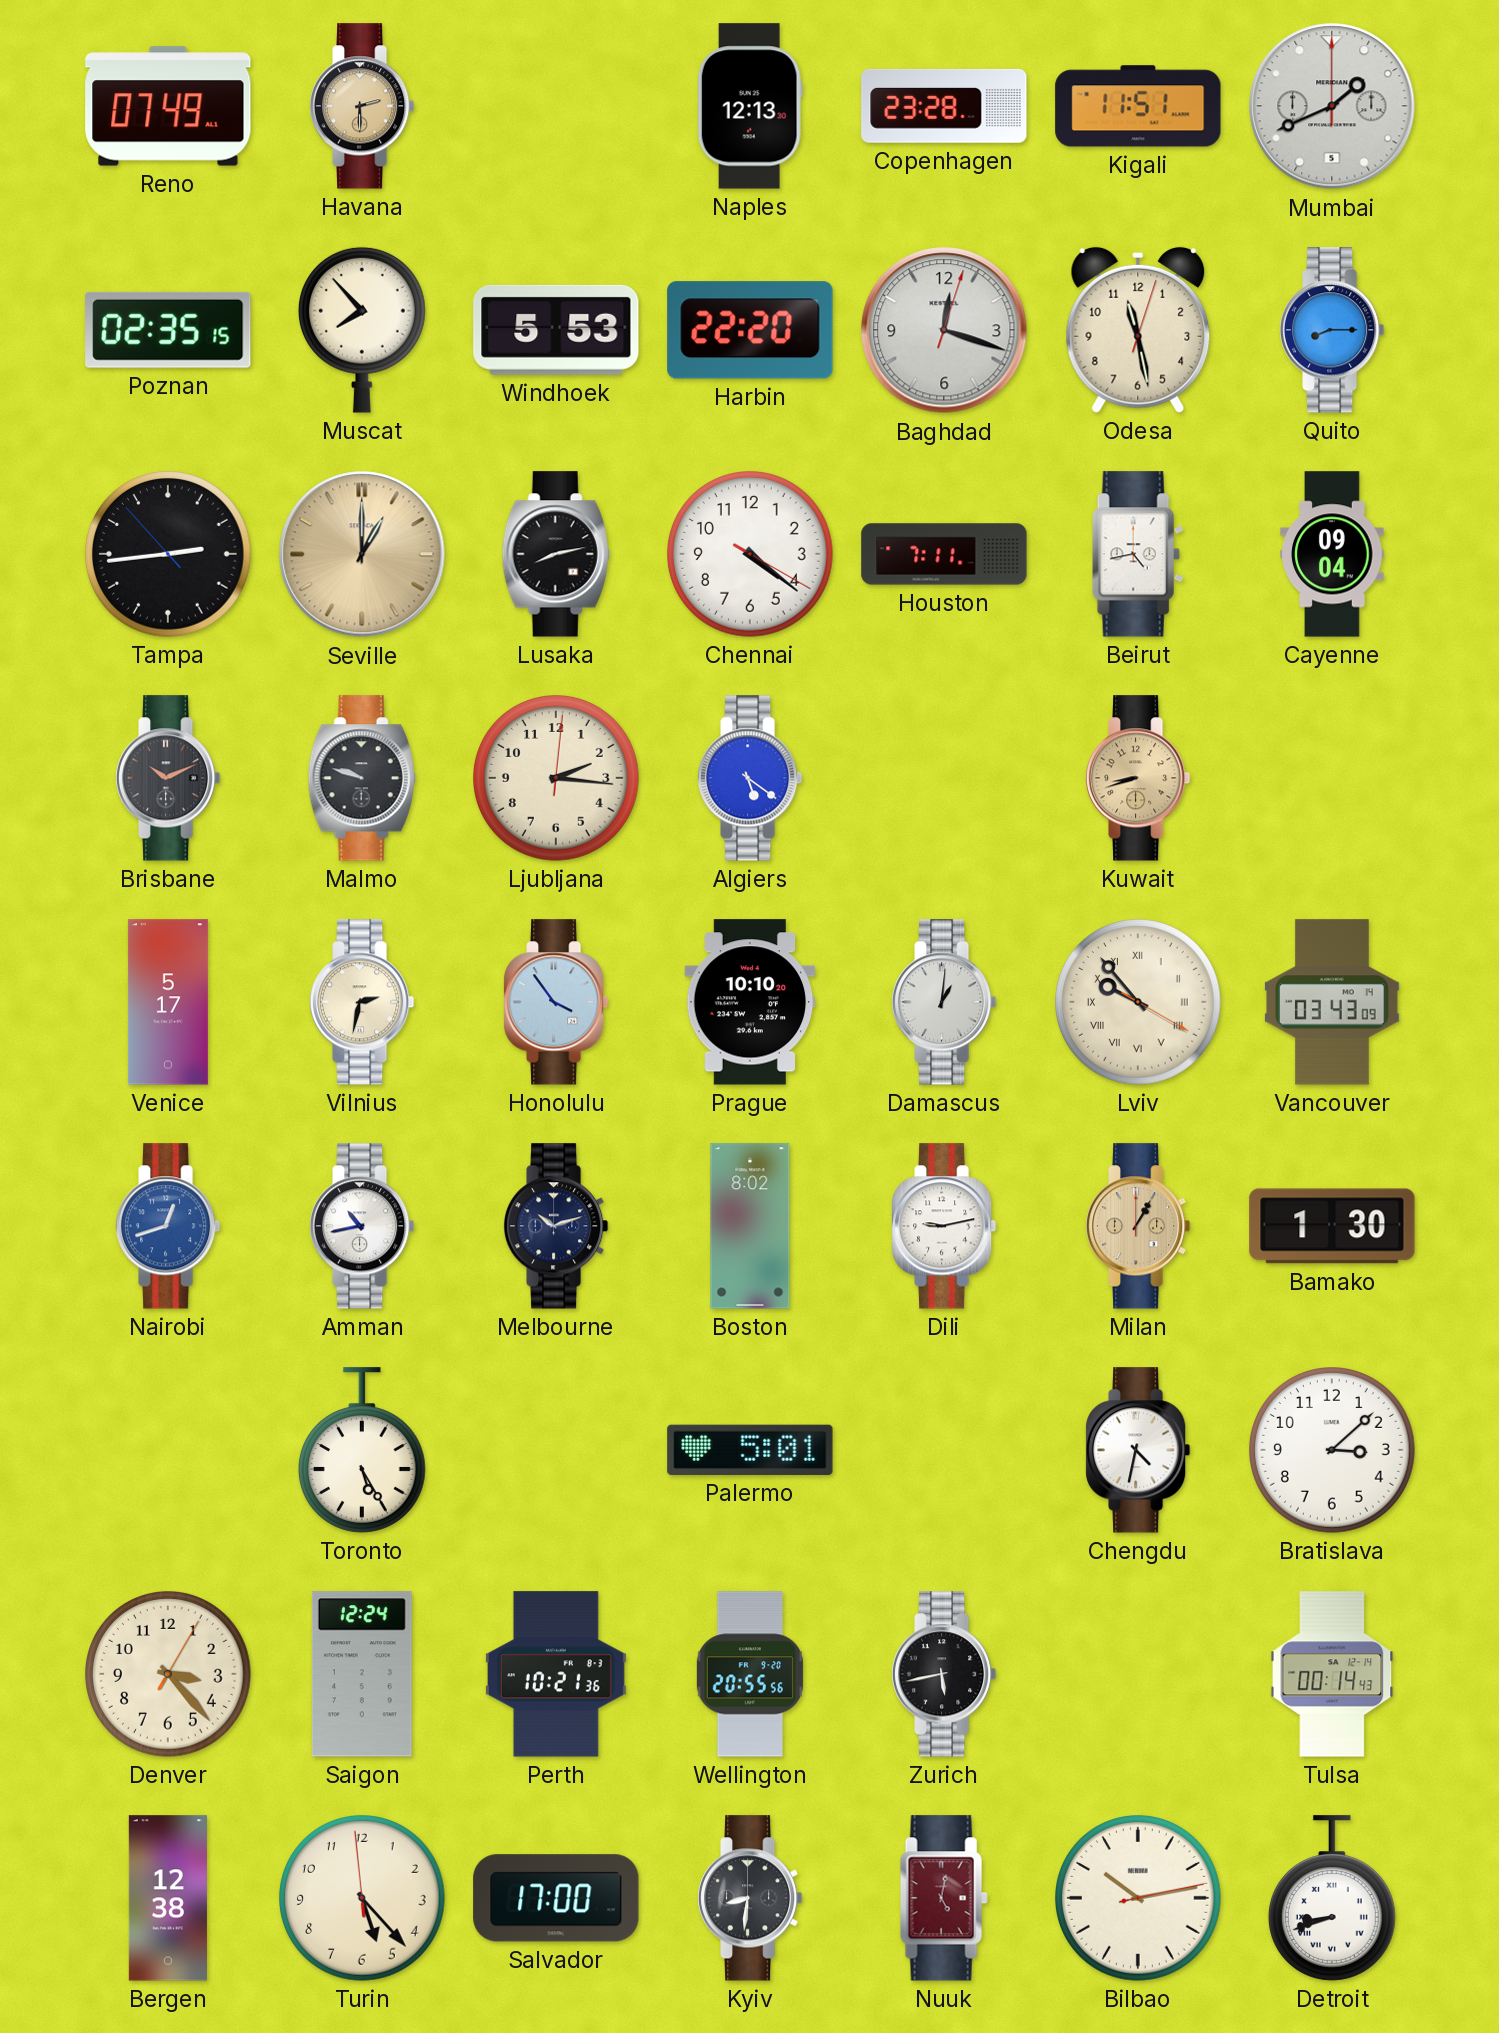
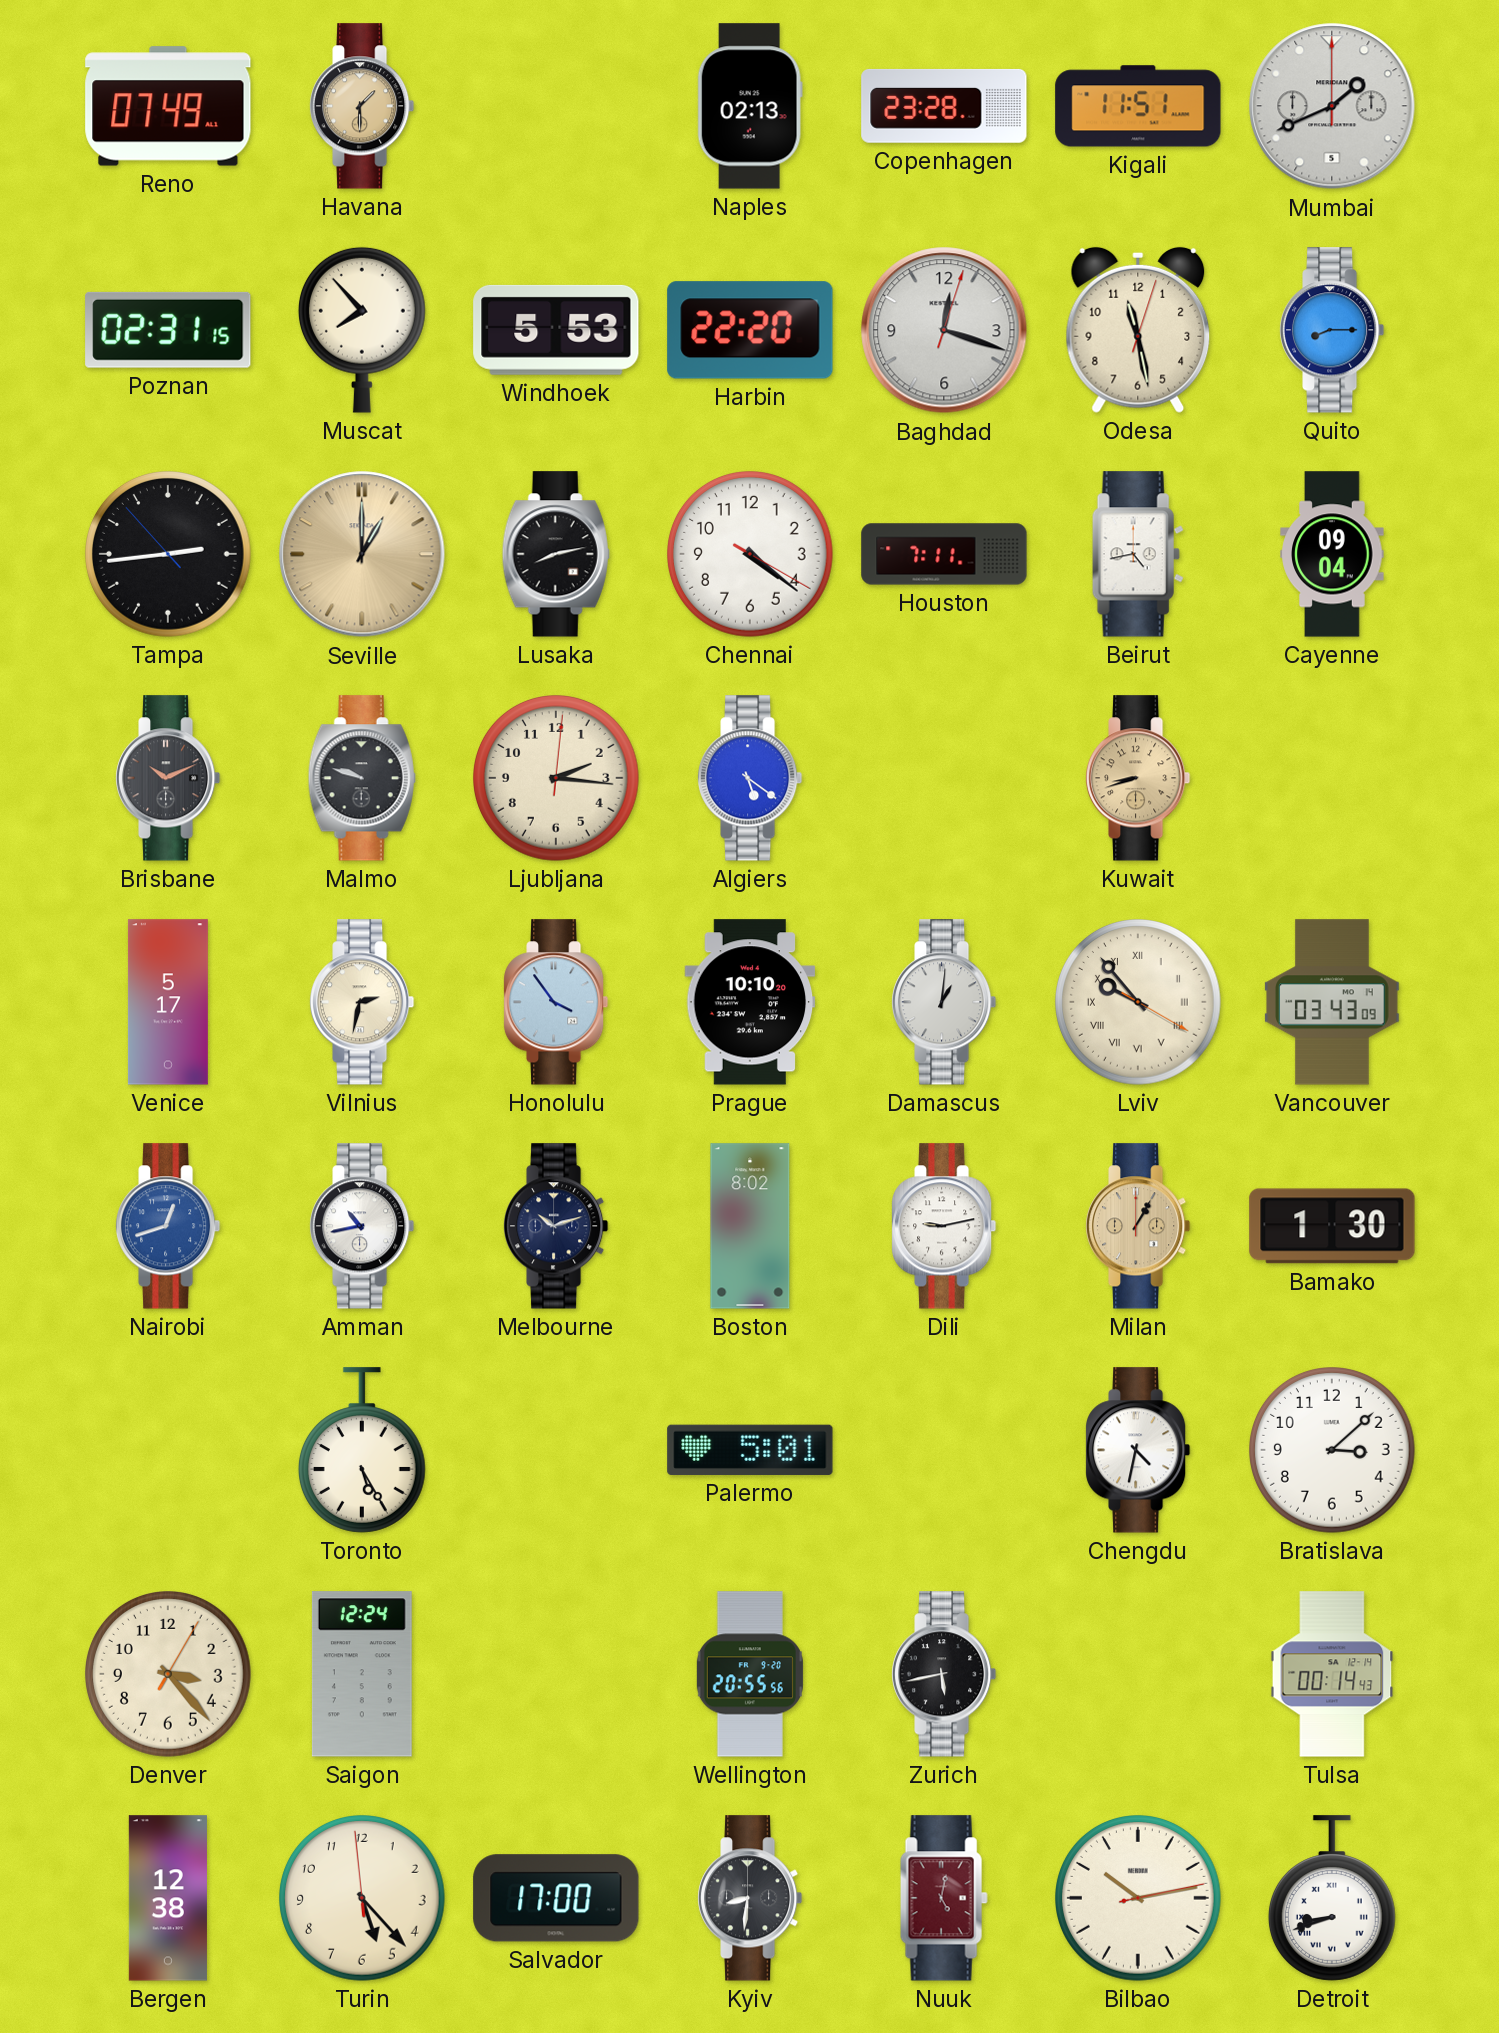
Havana: 2:30 -> 1:30 (362, 106)
Naples: 12:13 -> 02:13 (750, 106)
Poznan: 02:35 -> 02:31 (168, 330)
Perth: 10:21 -> none (556, 1674)
